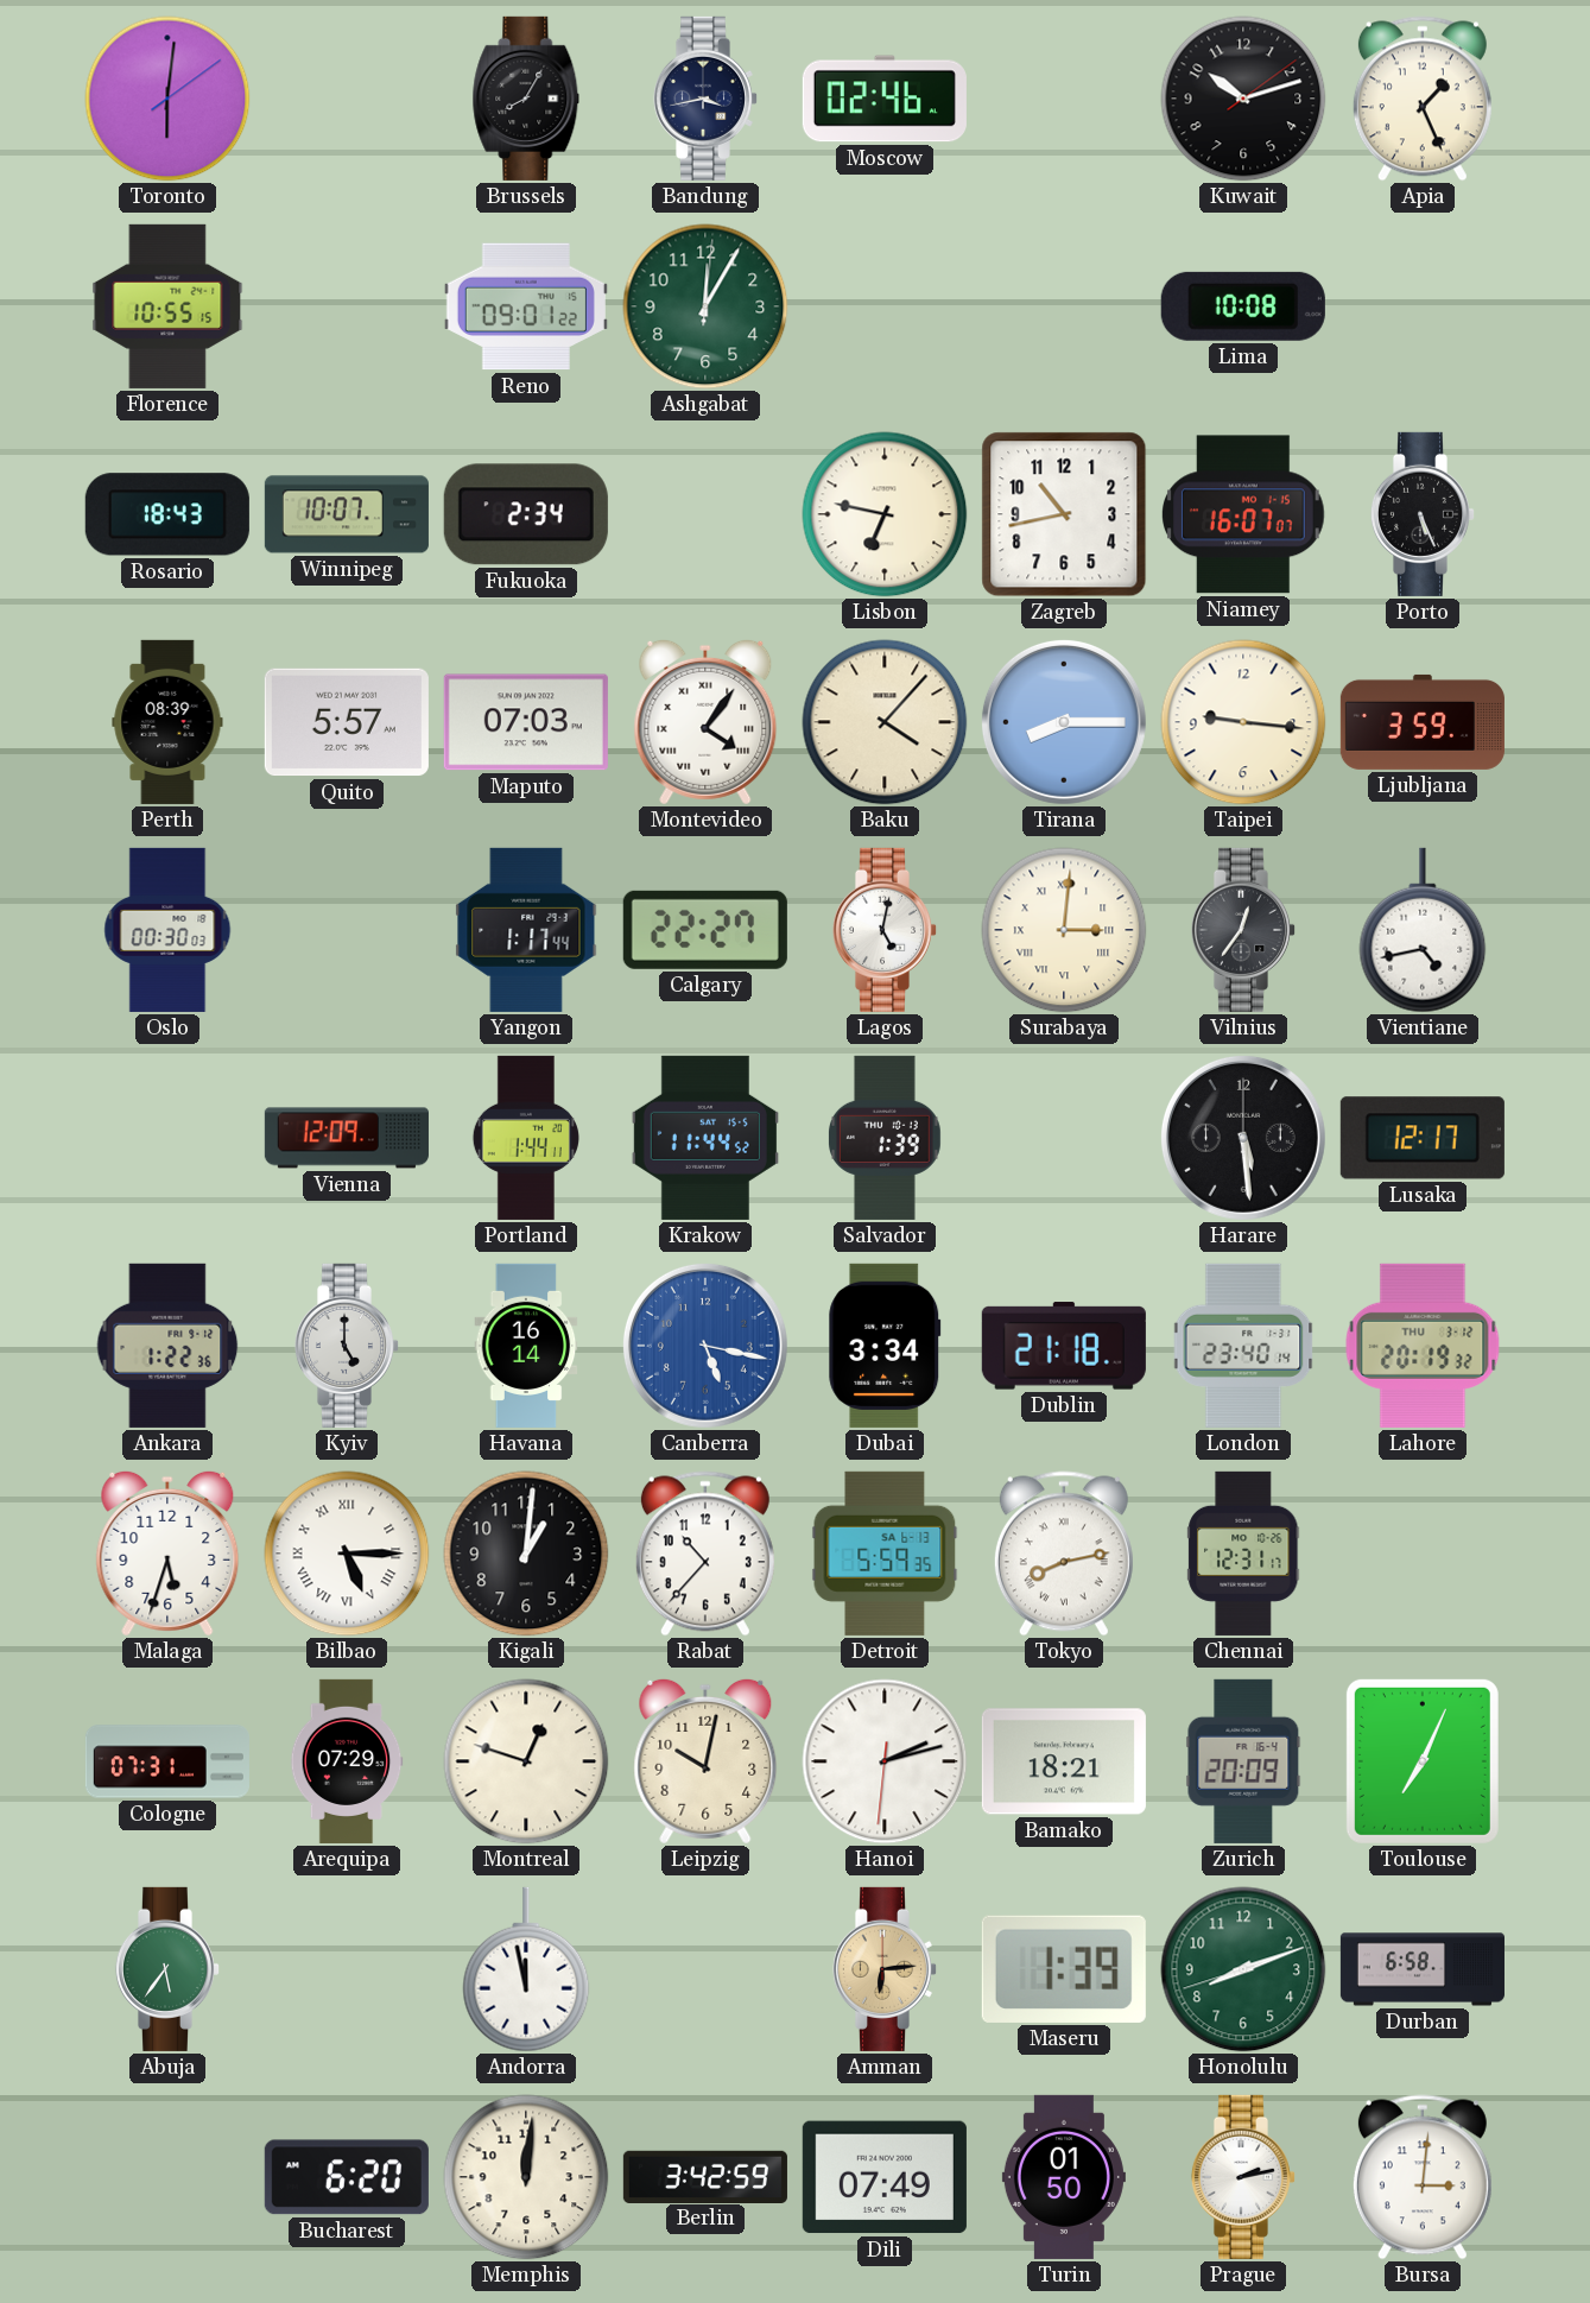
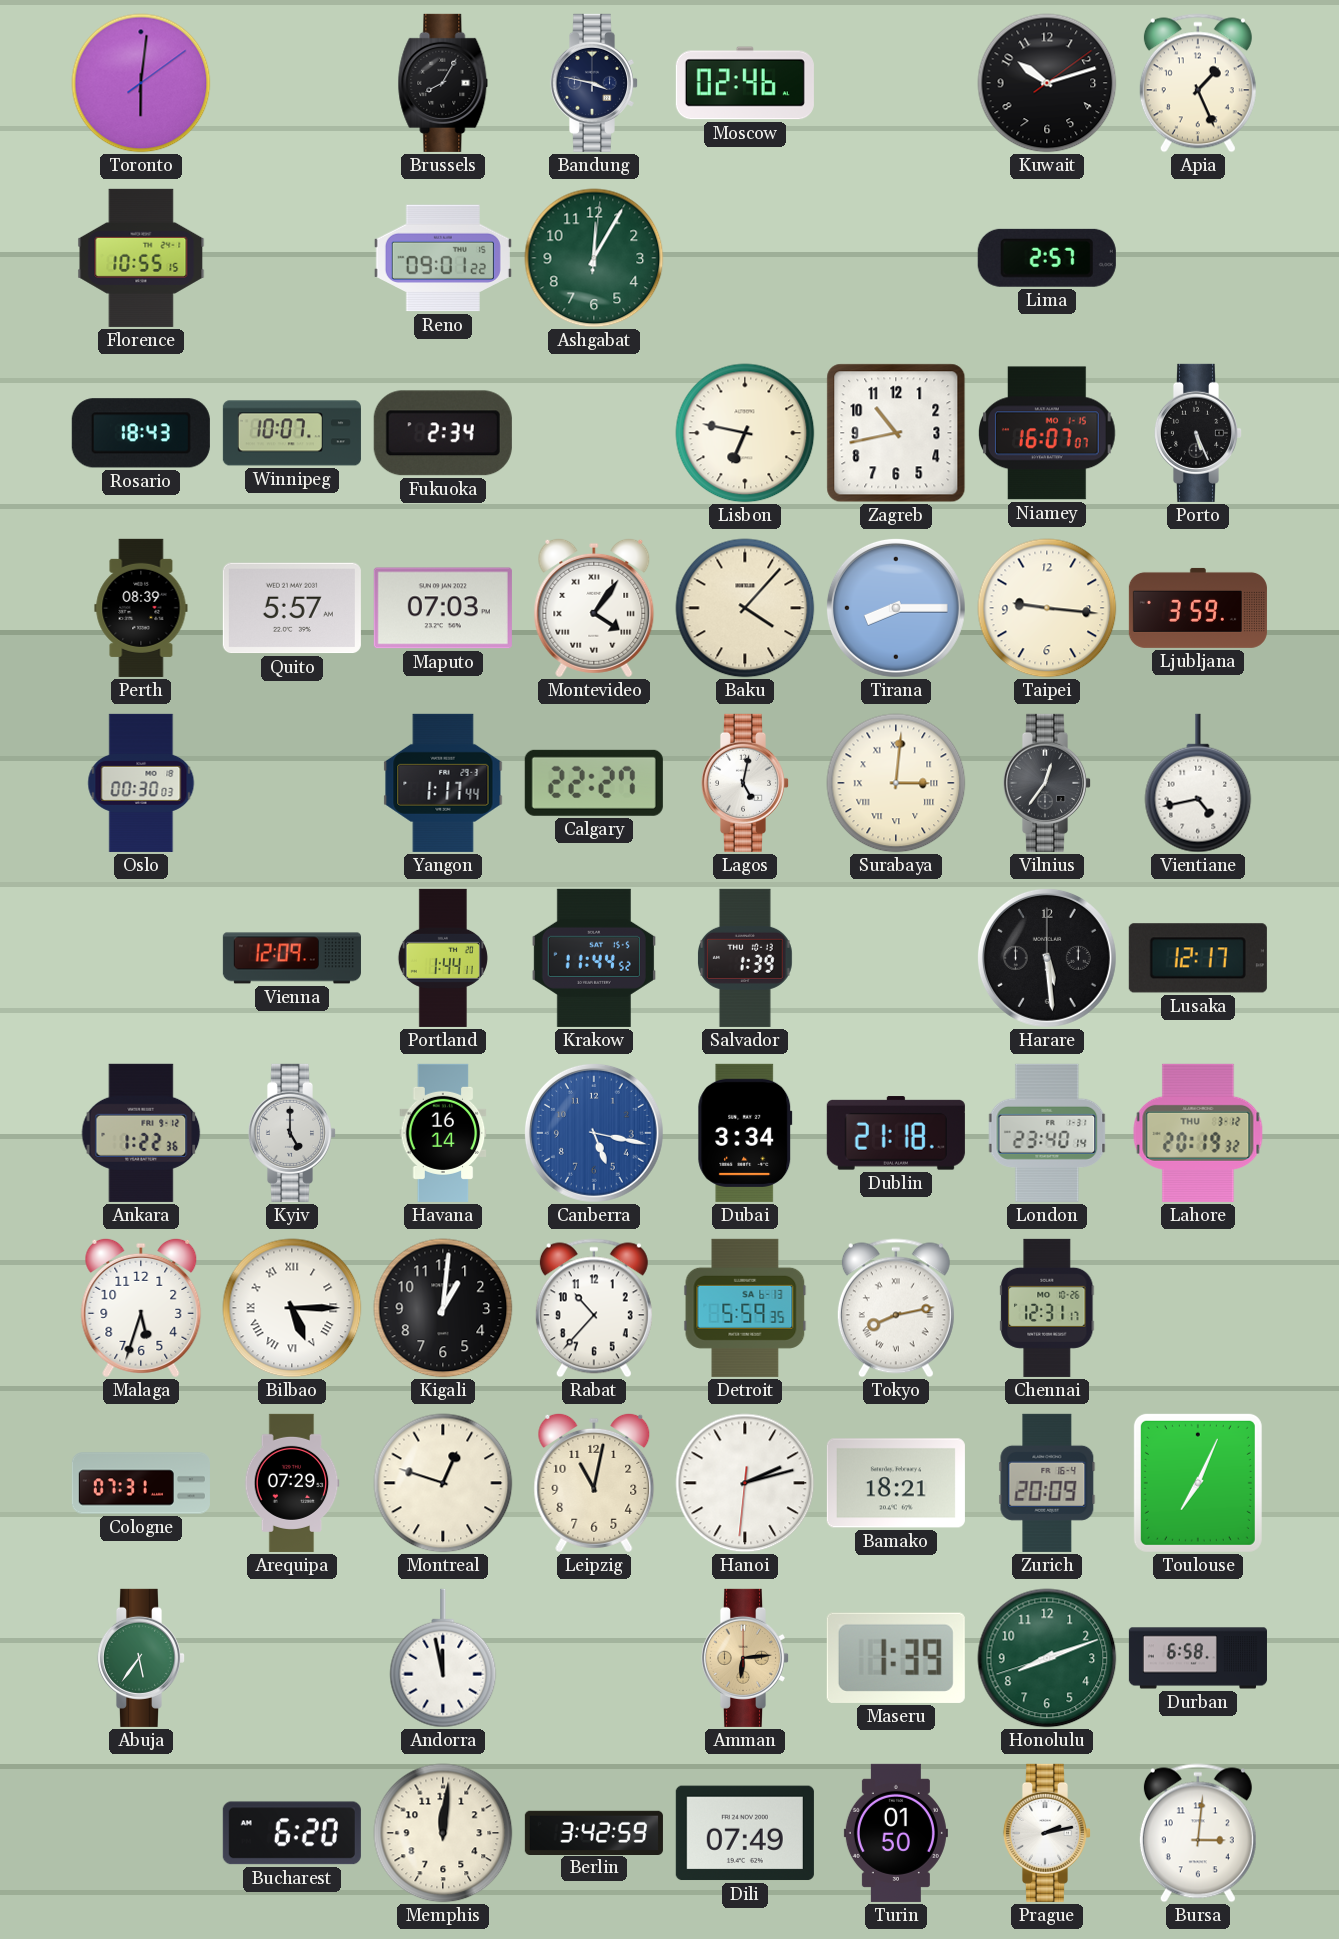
Bandung: 3:43 -> 3:47 (593, 83)
Lima: 10:08 -> 2:57 (1047, 258)
Leipzig: 10:02 -> 11:02 (594, 1483)
